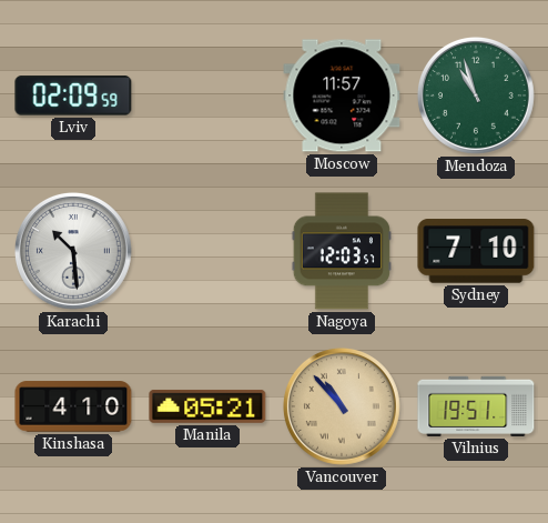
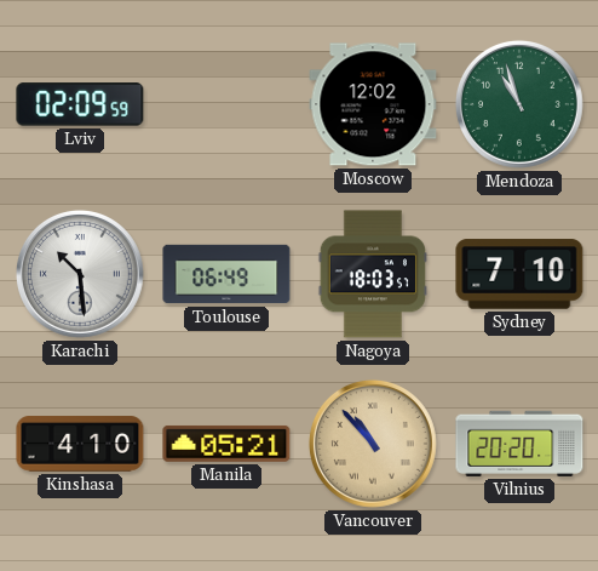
Moscow: 11:57 -> 12:02 (373, 104)
Toulouse: none -> 06:49 (226, 274)
Nagoya: 12:03 -> 18:03 (373, 274)
Vilnius: 19:51 -> 20:20 (519, 444)
